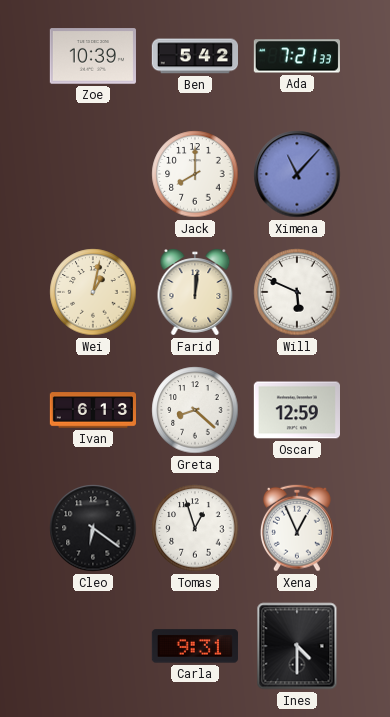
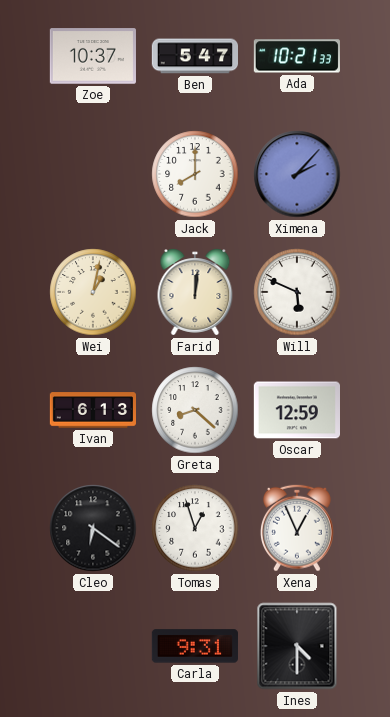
Zoe: 10:39 -> 10:37 (93, 56)
Ben: 5:42 -> 5:47 (194, 56)
Ada: 7:21 -> 10:21 (297, 56)
Ximena: 11:07 -> 2:07 (297, 174)
